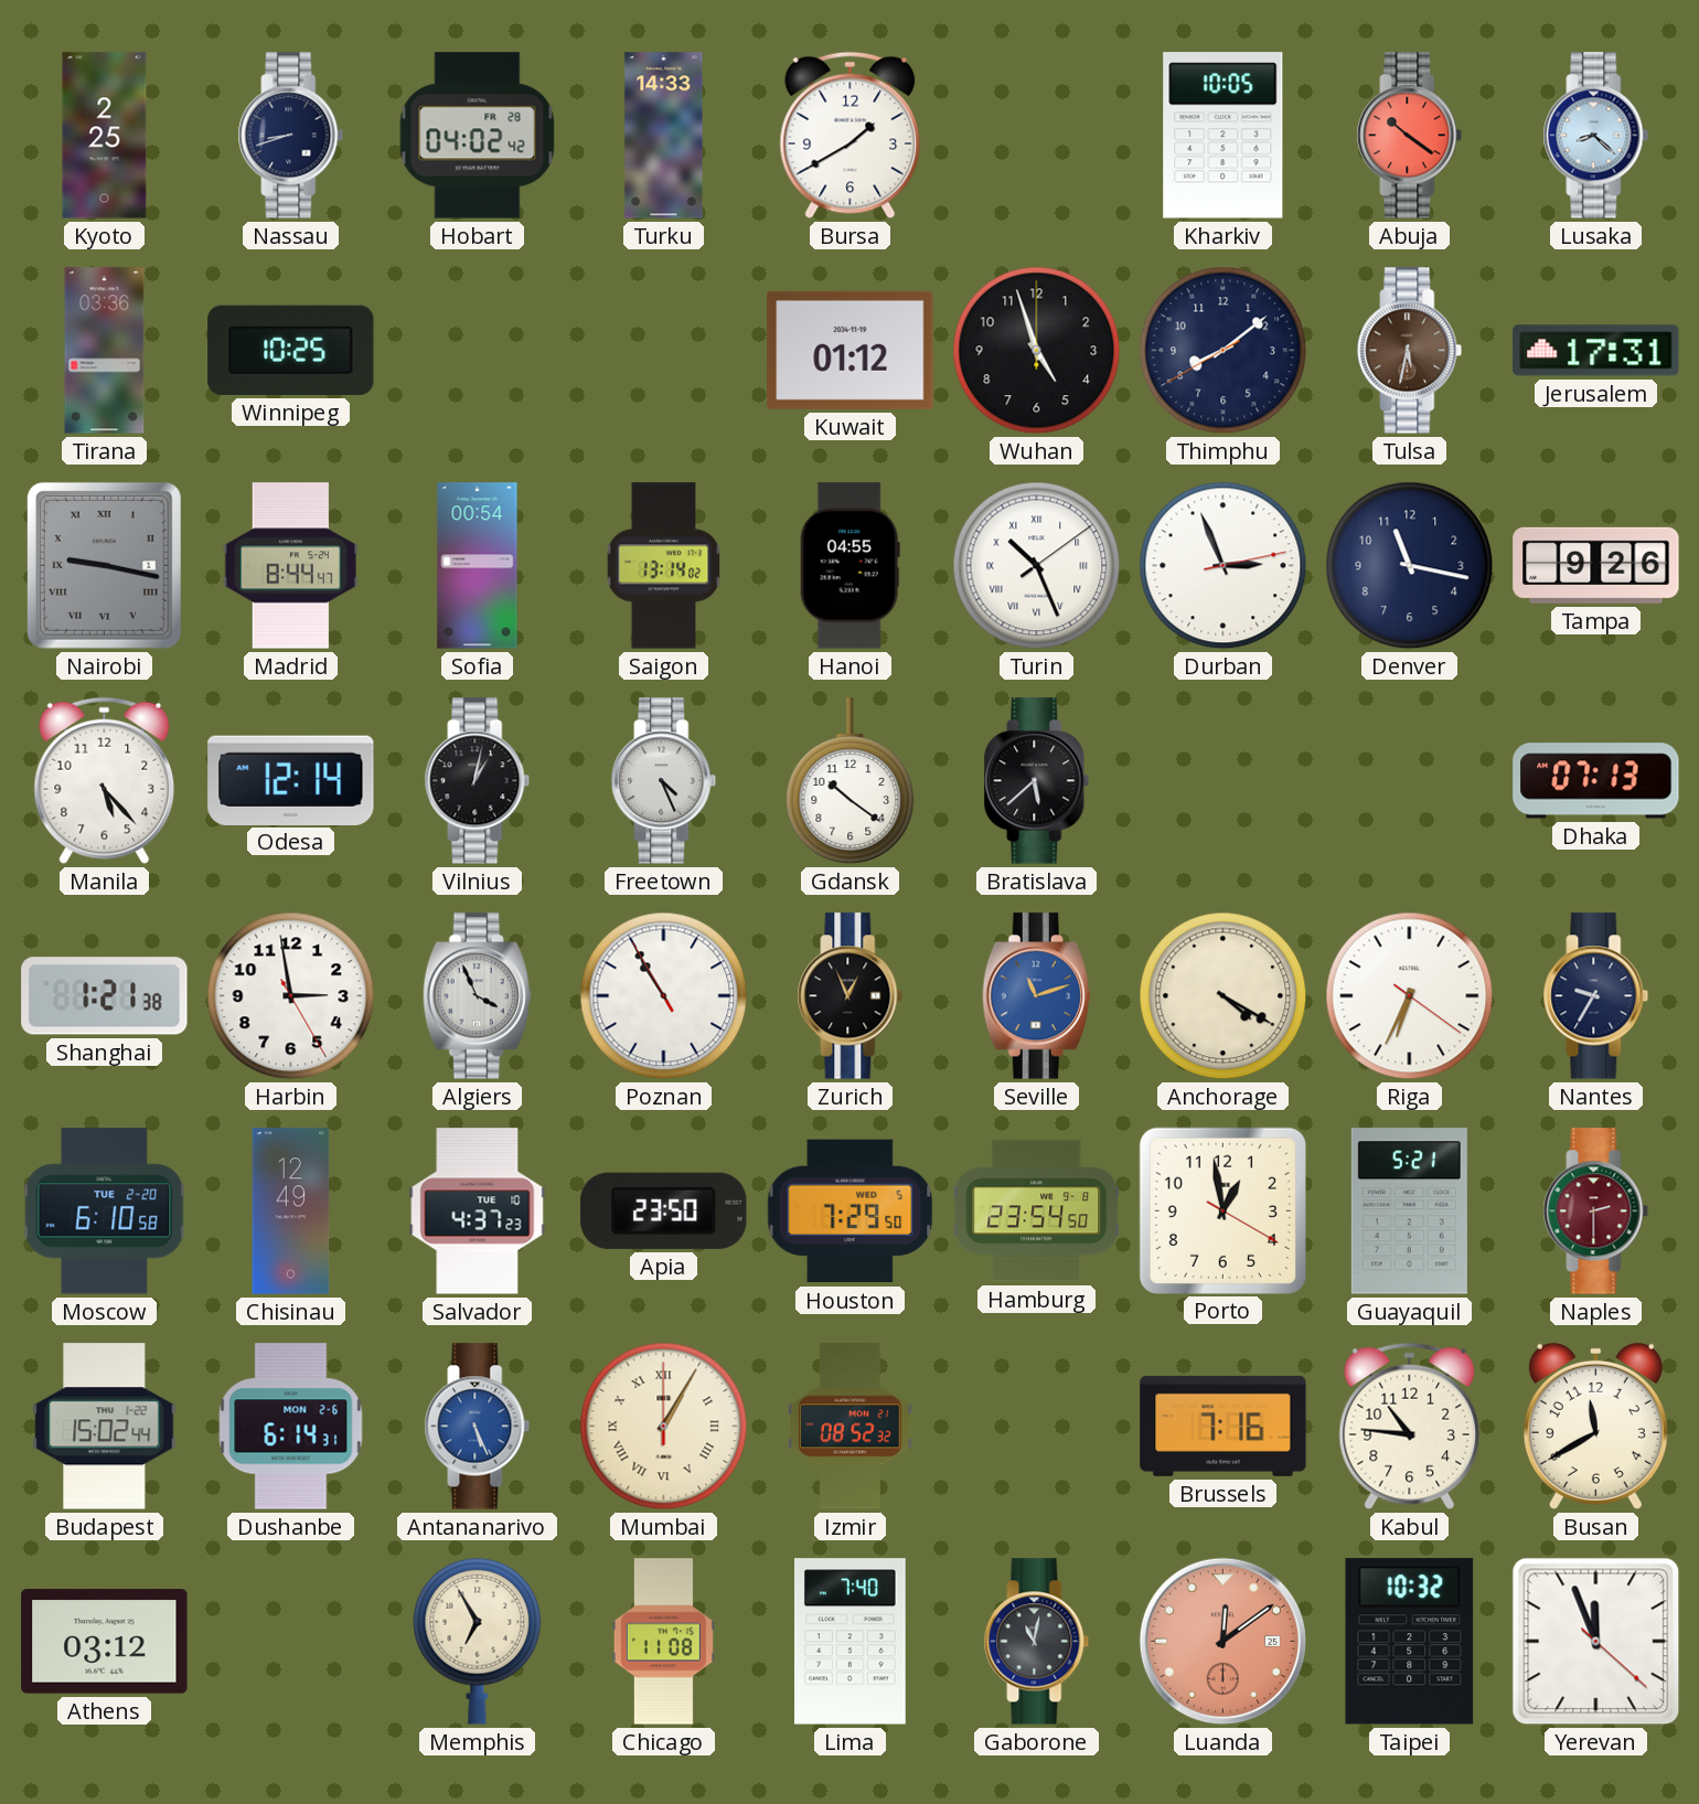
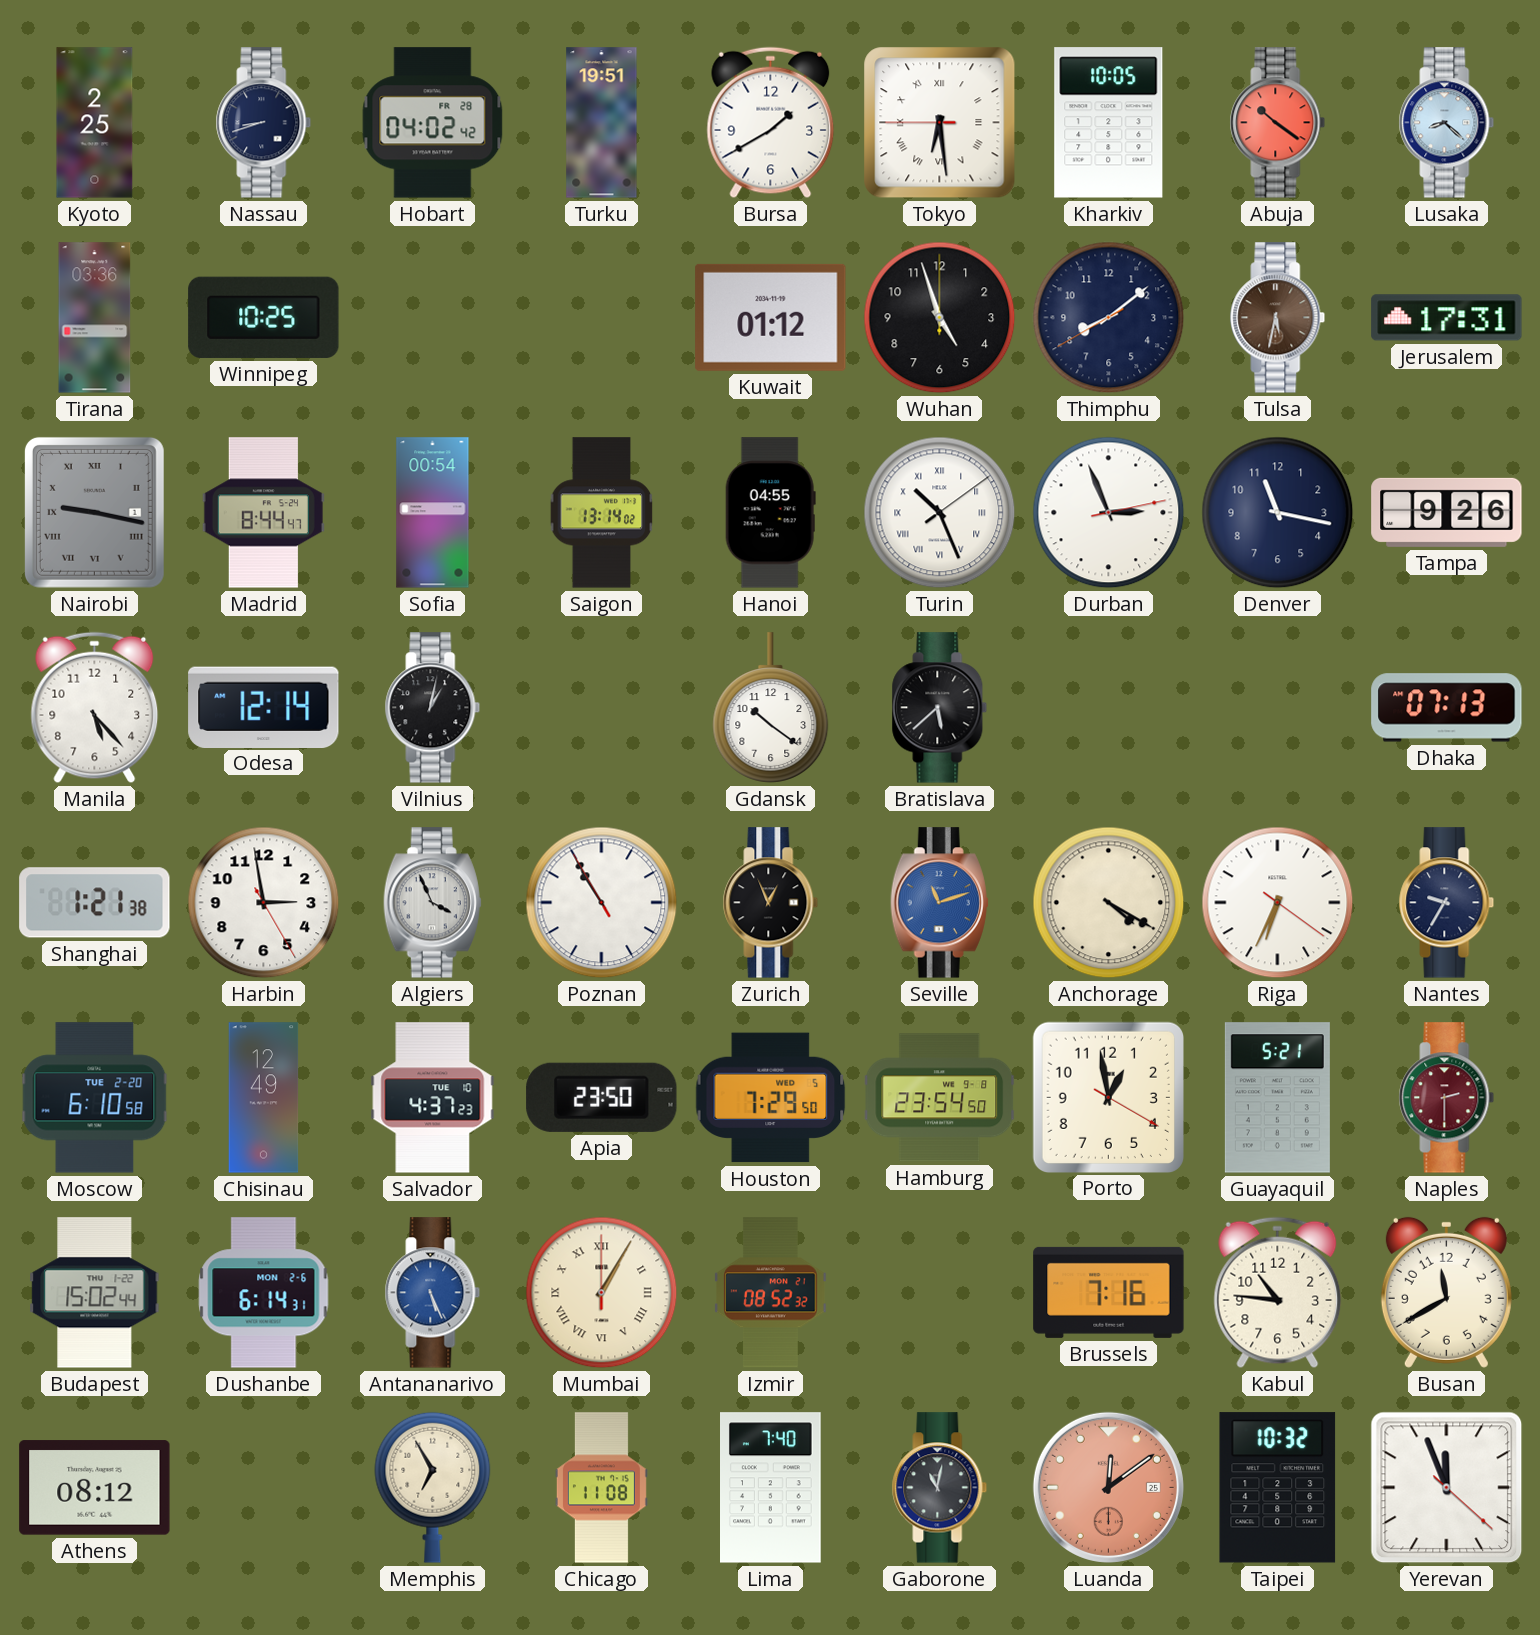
Turku: 14:33 -> 19:51 (602, 123)
Tokyo: none -> 6:28 (940, 123)
Freetown: 4:26 -> none (664, 781)
Athens: 03:12 -> 08:12 (95, 1488)
